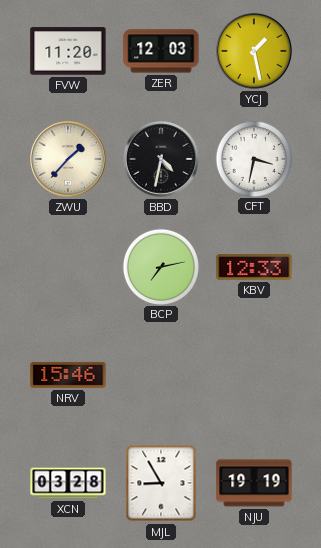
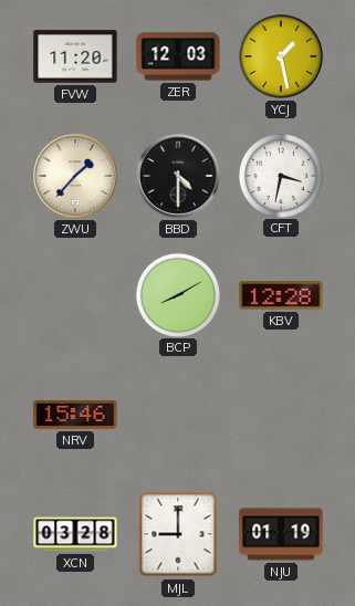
BBD: 4:32 -> 4:30 (179, 177)
BCP: 7:13 -> 8:10 (177, 294)
KBV: 12:33 -> 12:28 (281, 295)
MJL: 8:55 -> 9:00 (178, 534)
NJU: 19:19 -> 01:19 (281, 534)
